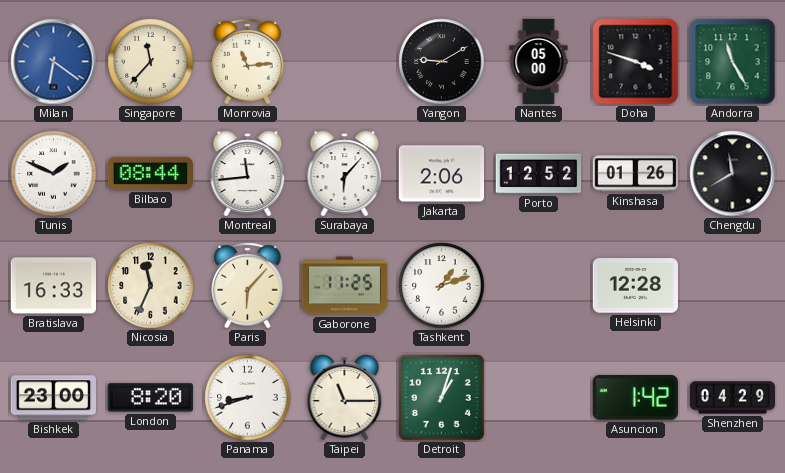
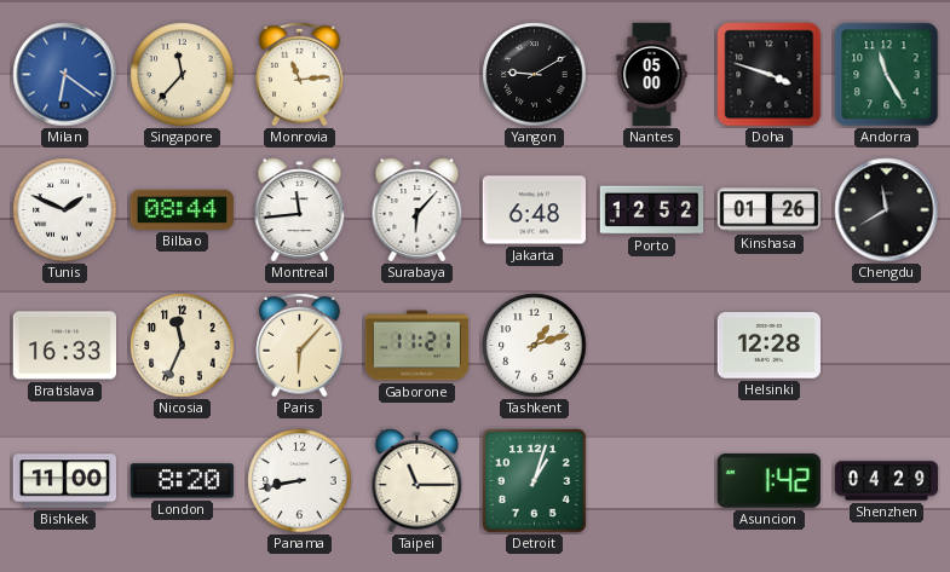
Jakarta: 2:06 -> 6:48 (534, 210)
Gaborone: 11:25 -> 11:21 (418, 346)
Bishkek: 23:00 -> 11:00 (65, 481)
Panama: 8:42 -> 8:43 (300, 481)
